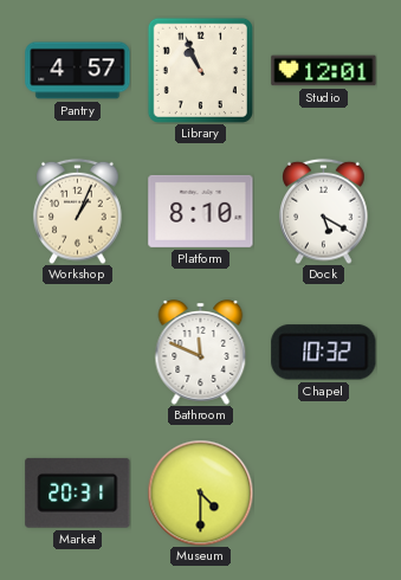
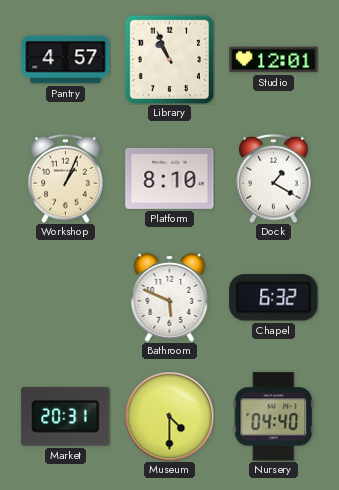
Dock: 5:20 -> 1:20 (274, 178)
Bathroom: 11:49 -> 5:49 (170, 298)
Chapel: 10:32 -> 6:32 (274, 298)
Nursery: none -> 04:40 (274, 417)
